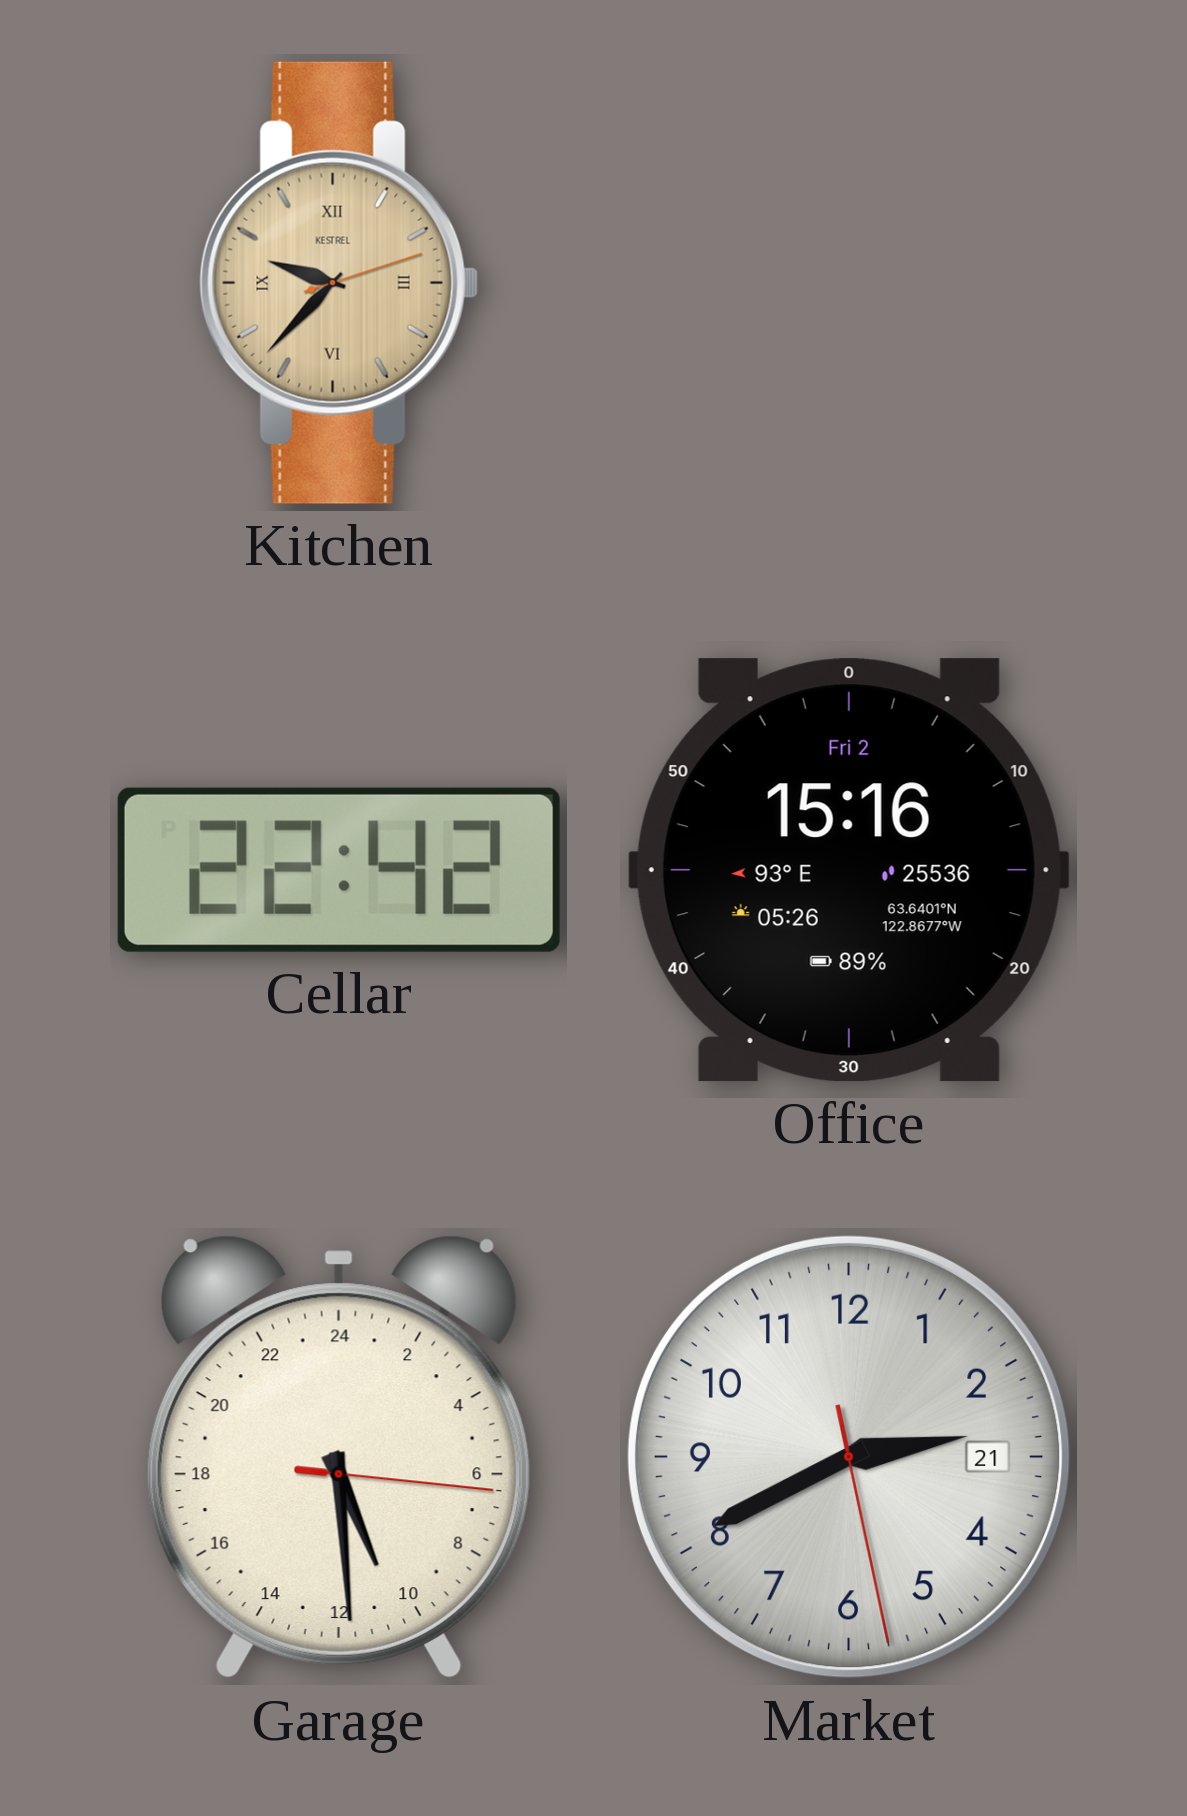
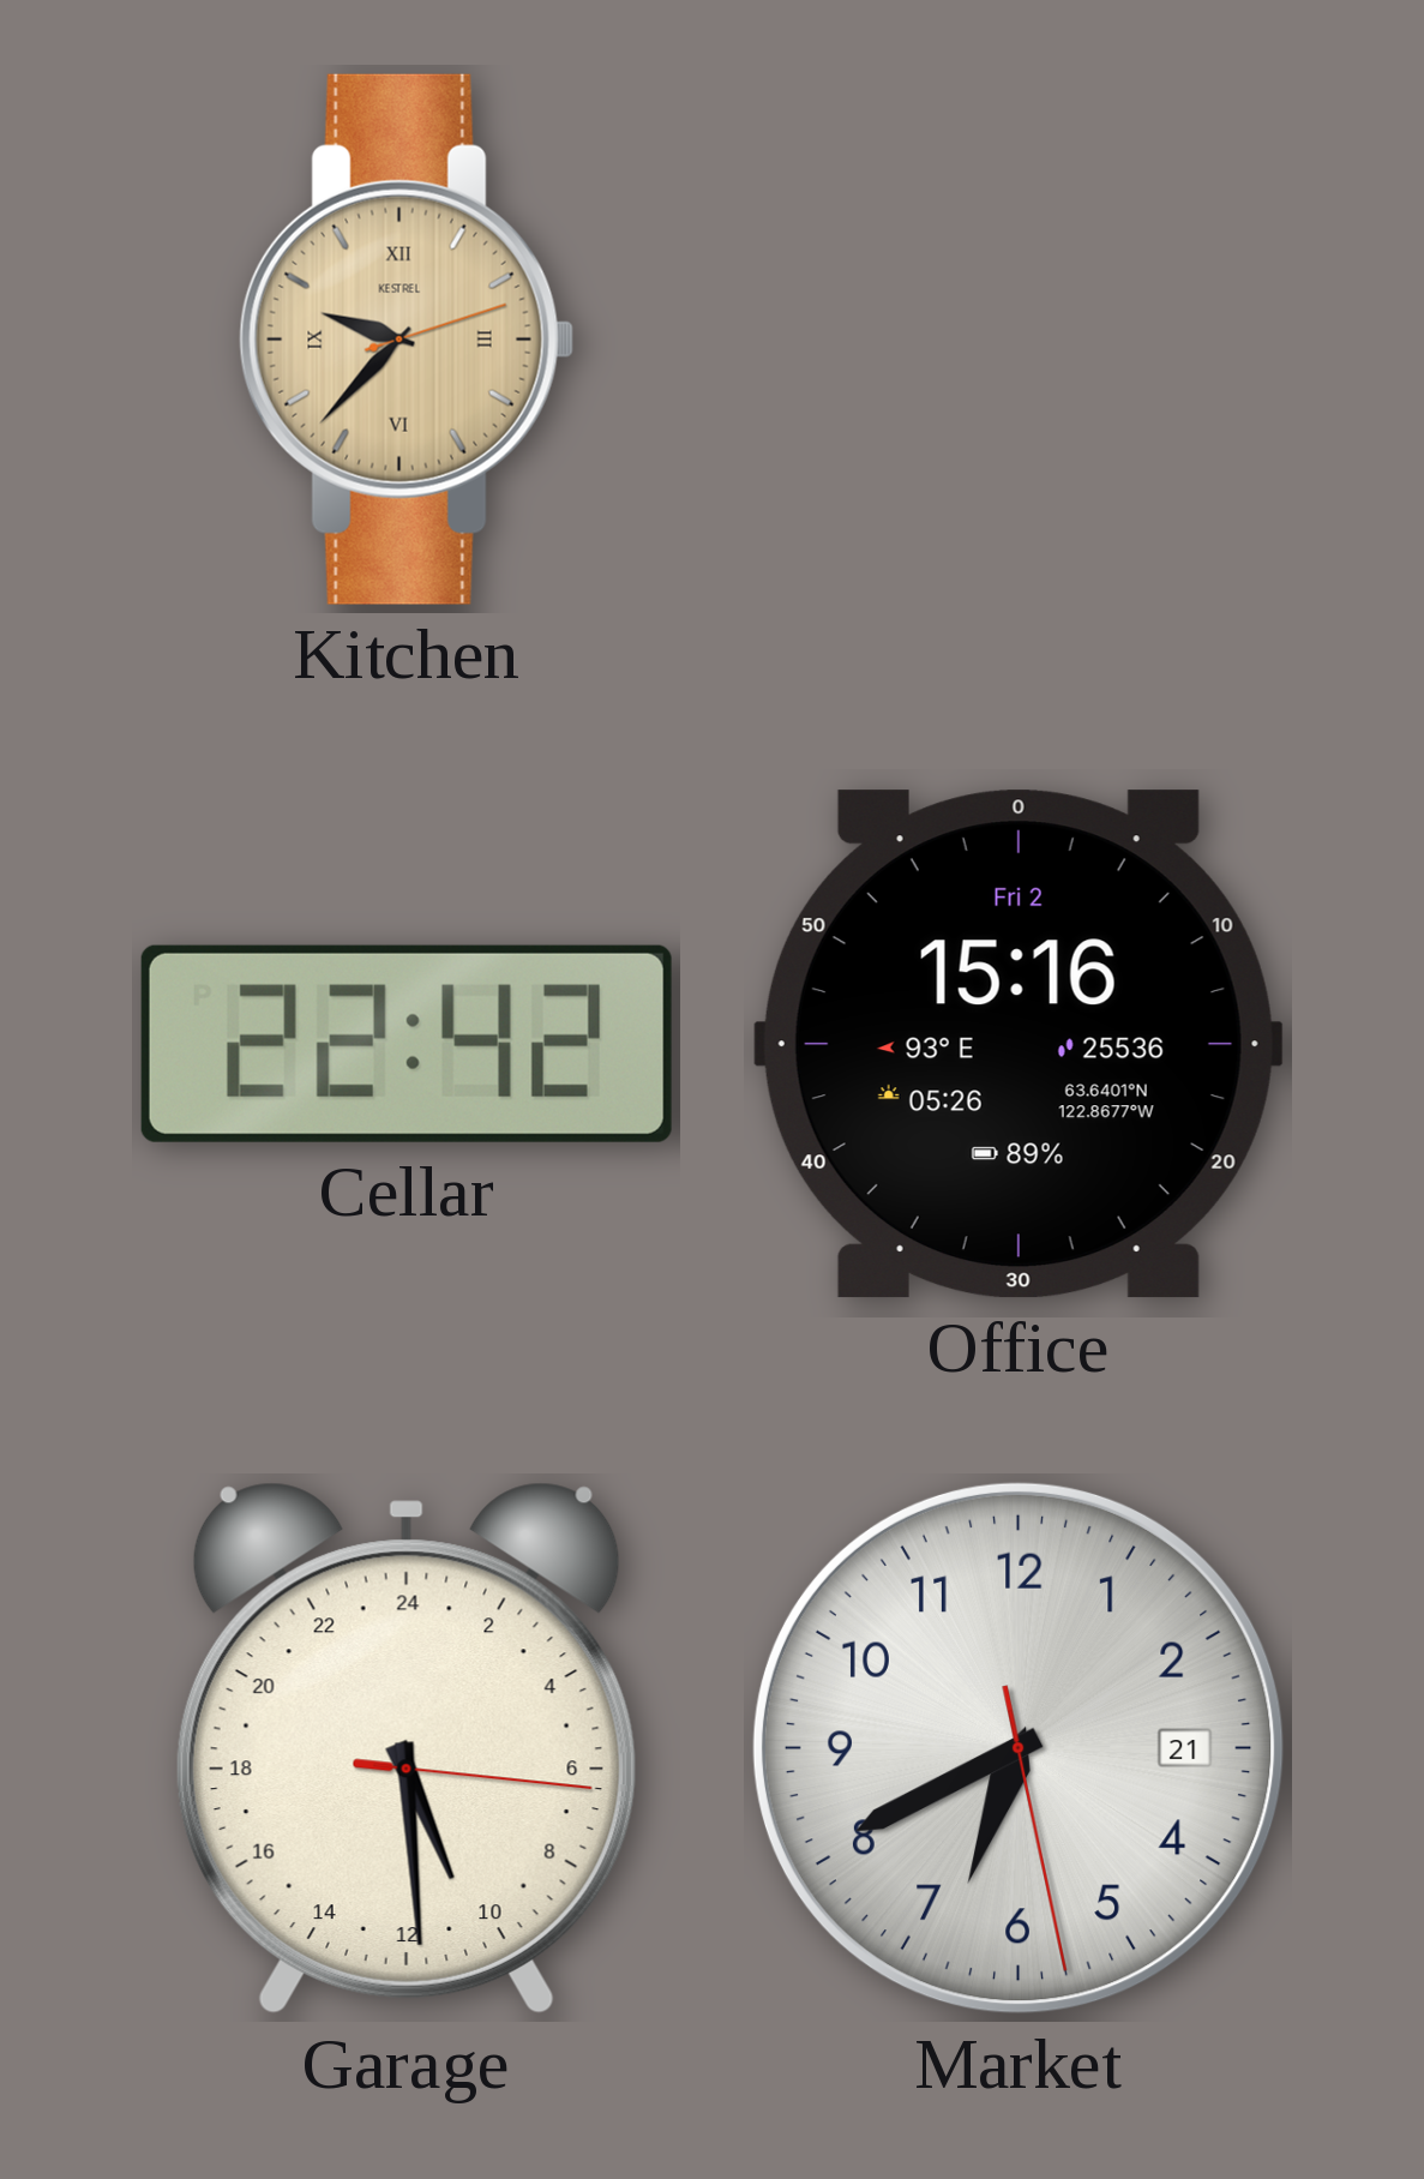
Market: 2:40 -> 6:40 (1019, 1748)
